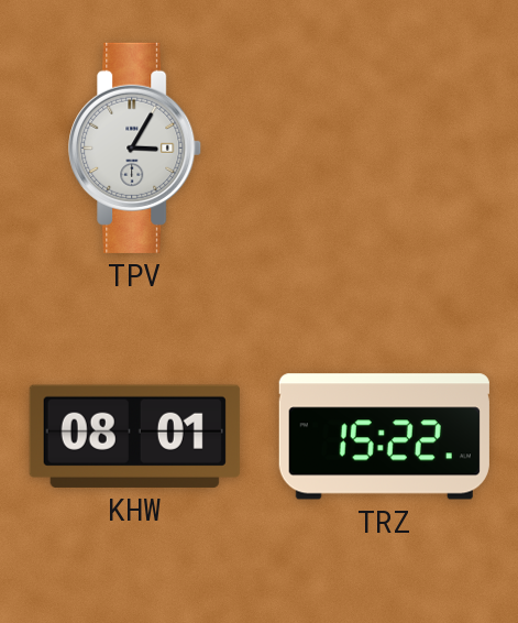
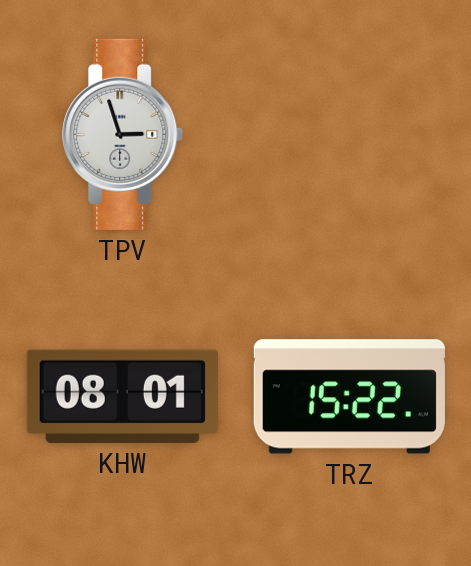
TPV: 3:05 -> 2:57 (123, 134)
